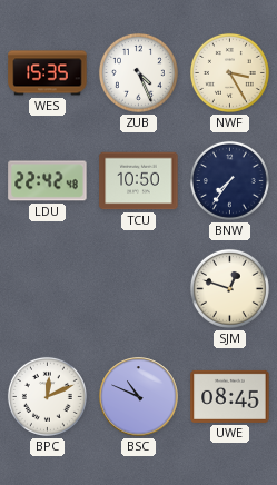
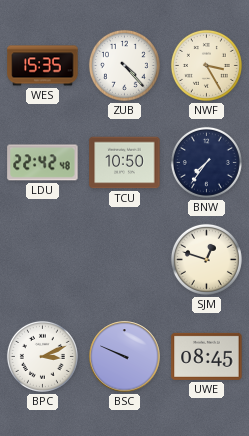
ZUB: 4:26 -> 4:23 (124, 65)
BPC: 12:11 -> 3:11 (42, 356)
BSC: 10:49 -> 9:49 (125, 357)
